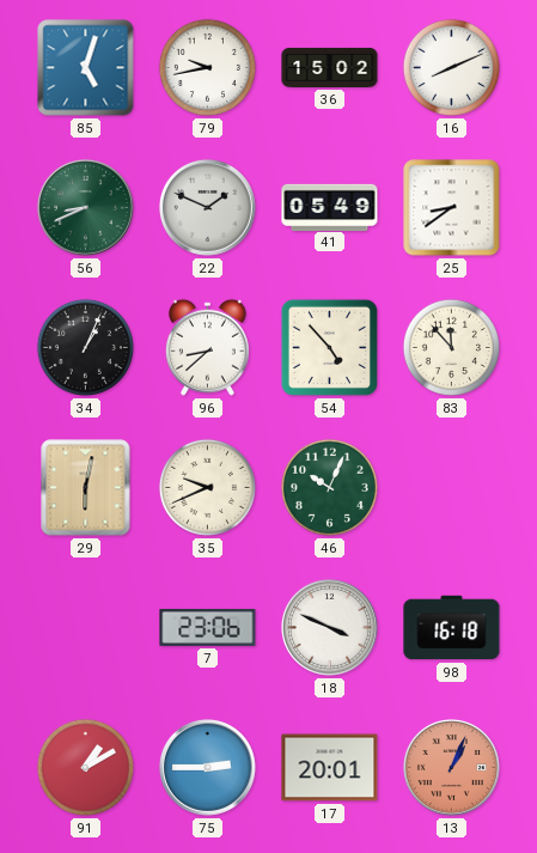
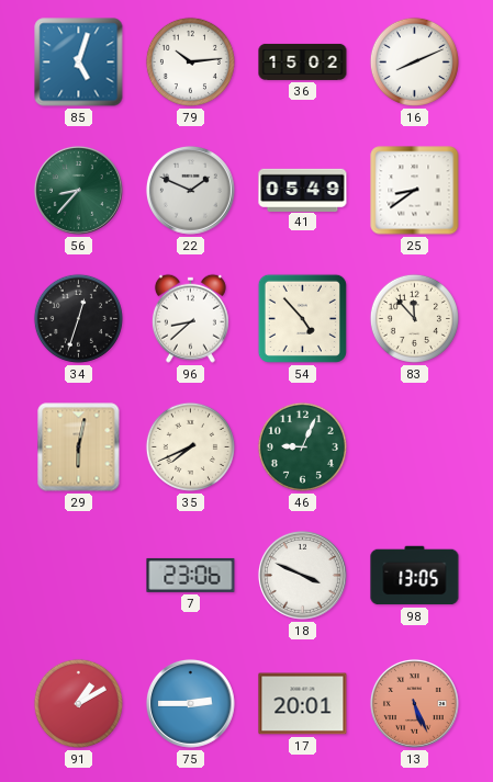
79: 9:43 -> 10:14 (190, 61)
56: 8:41 -> 8:37 (78, 190)
34: 1:04 -> 12:33 (78, 318)
35: 9:41 -> 7:41 (190, 446)
46: 10:04 -> 9:04 (302, 446)
98: 16:18 -> 13:05 (415, 576)
13: 1:04 -> 5:26 (414, 703)
